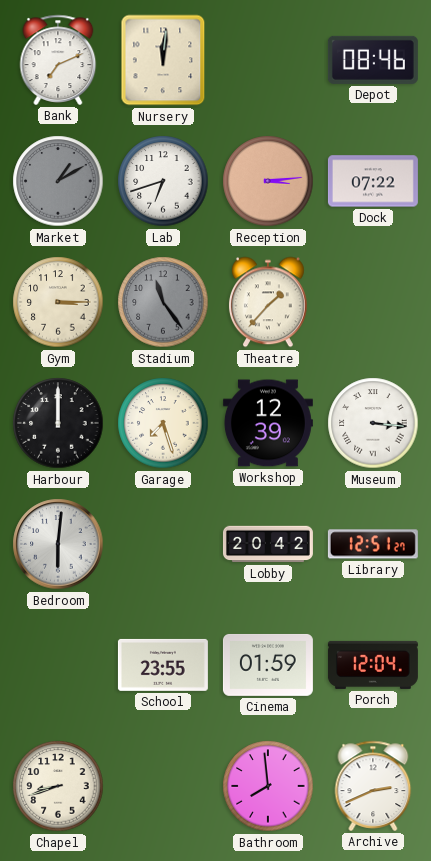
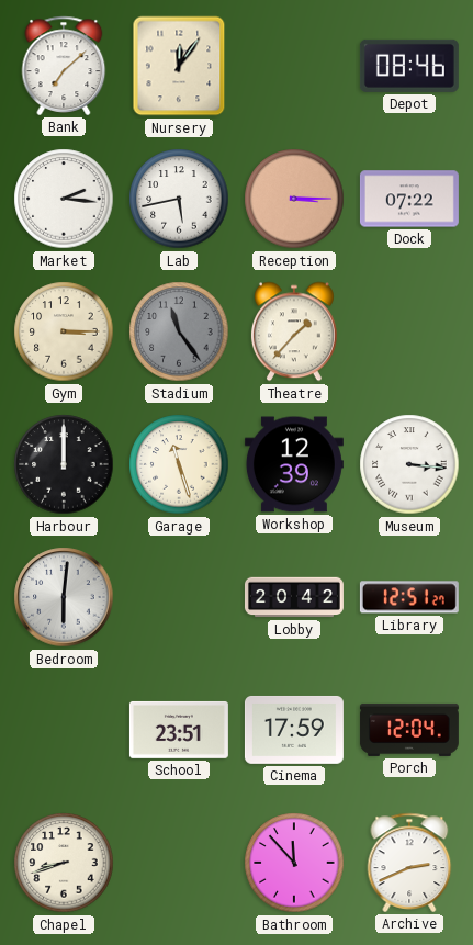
Bank: 7:11 -> 7:08 (64, 66)
Nursery: 12:01 -> 12:06 (179, 66)
Market: 1:10 -> 2:16 (64, 199)
Market dial: grey -> white (64, 199)
Lab: 6:42 -> 5:43 (179, 199)
Reception: 3:14 -> 3:15 (294, 199)
Garage: 7:27 -> 11:27 (179, 464)
School: 23:55 -> 23:51 (179, 730)
Cinema: 01:59 -> 17:59 (294, 730)
Bathroom: 7:59 -> 11:53 (294, 863)
